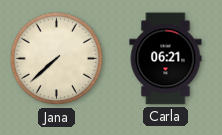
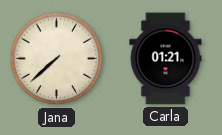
Carla: 06:21 -> 01:21 (166, 59)
